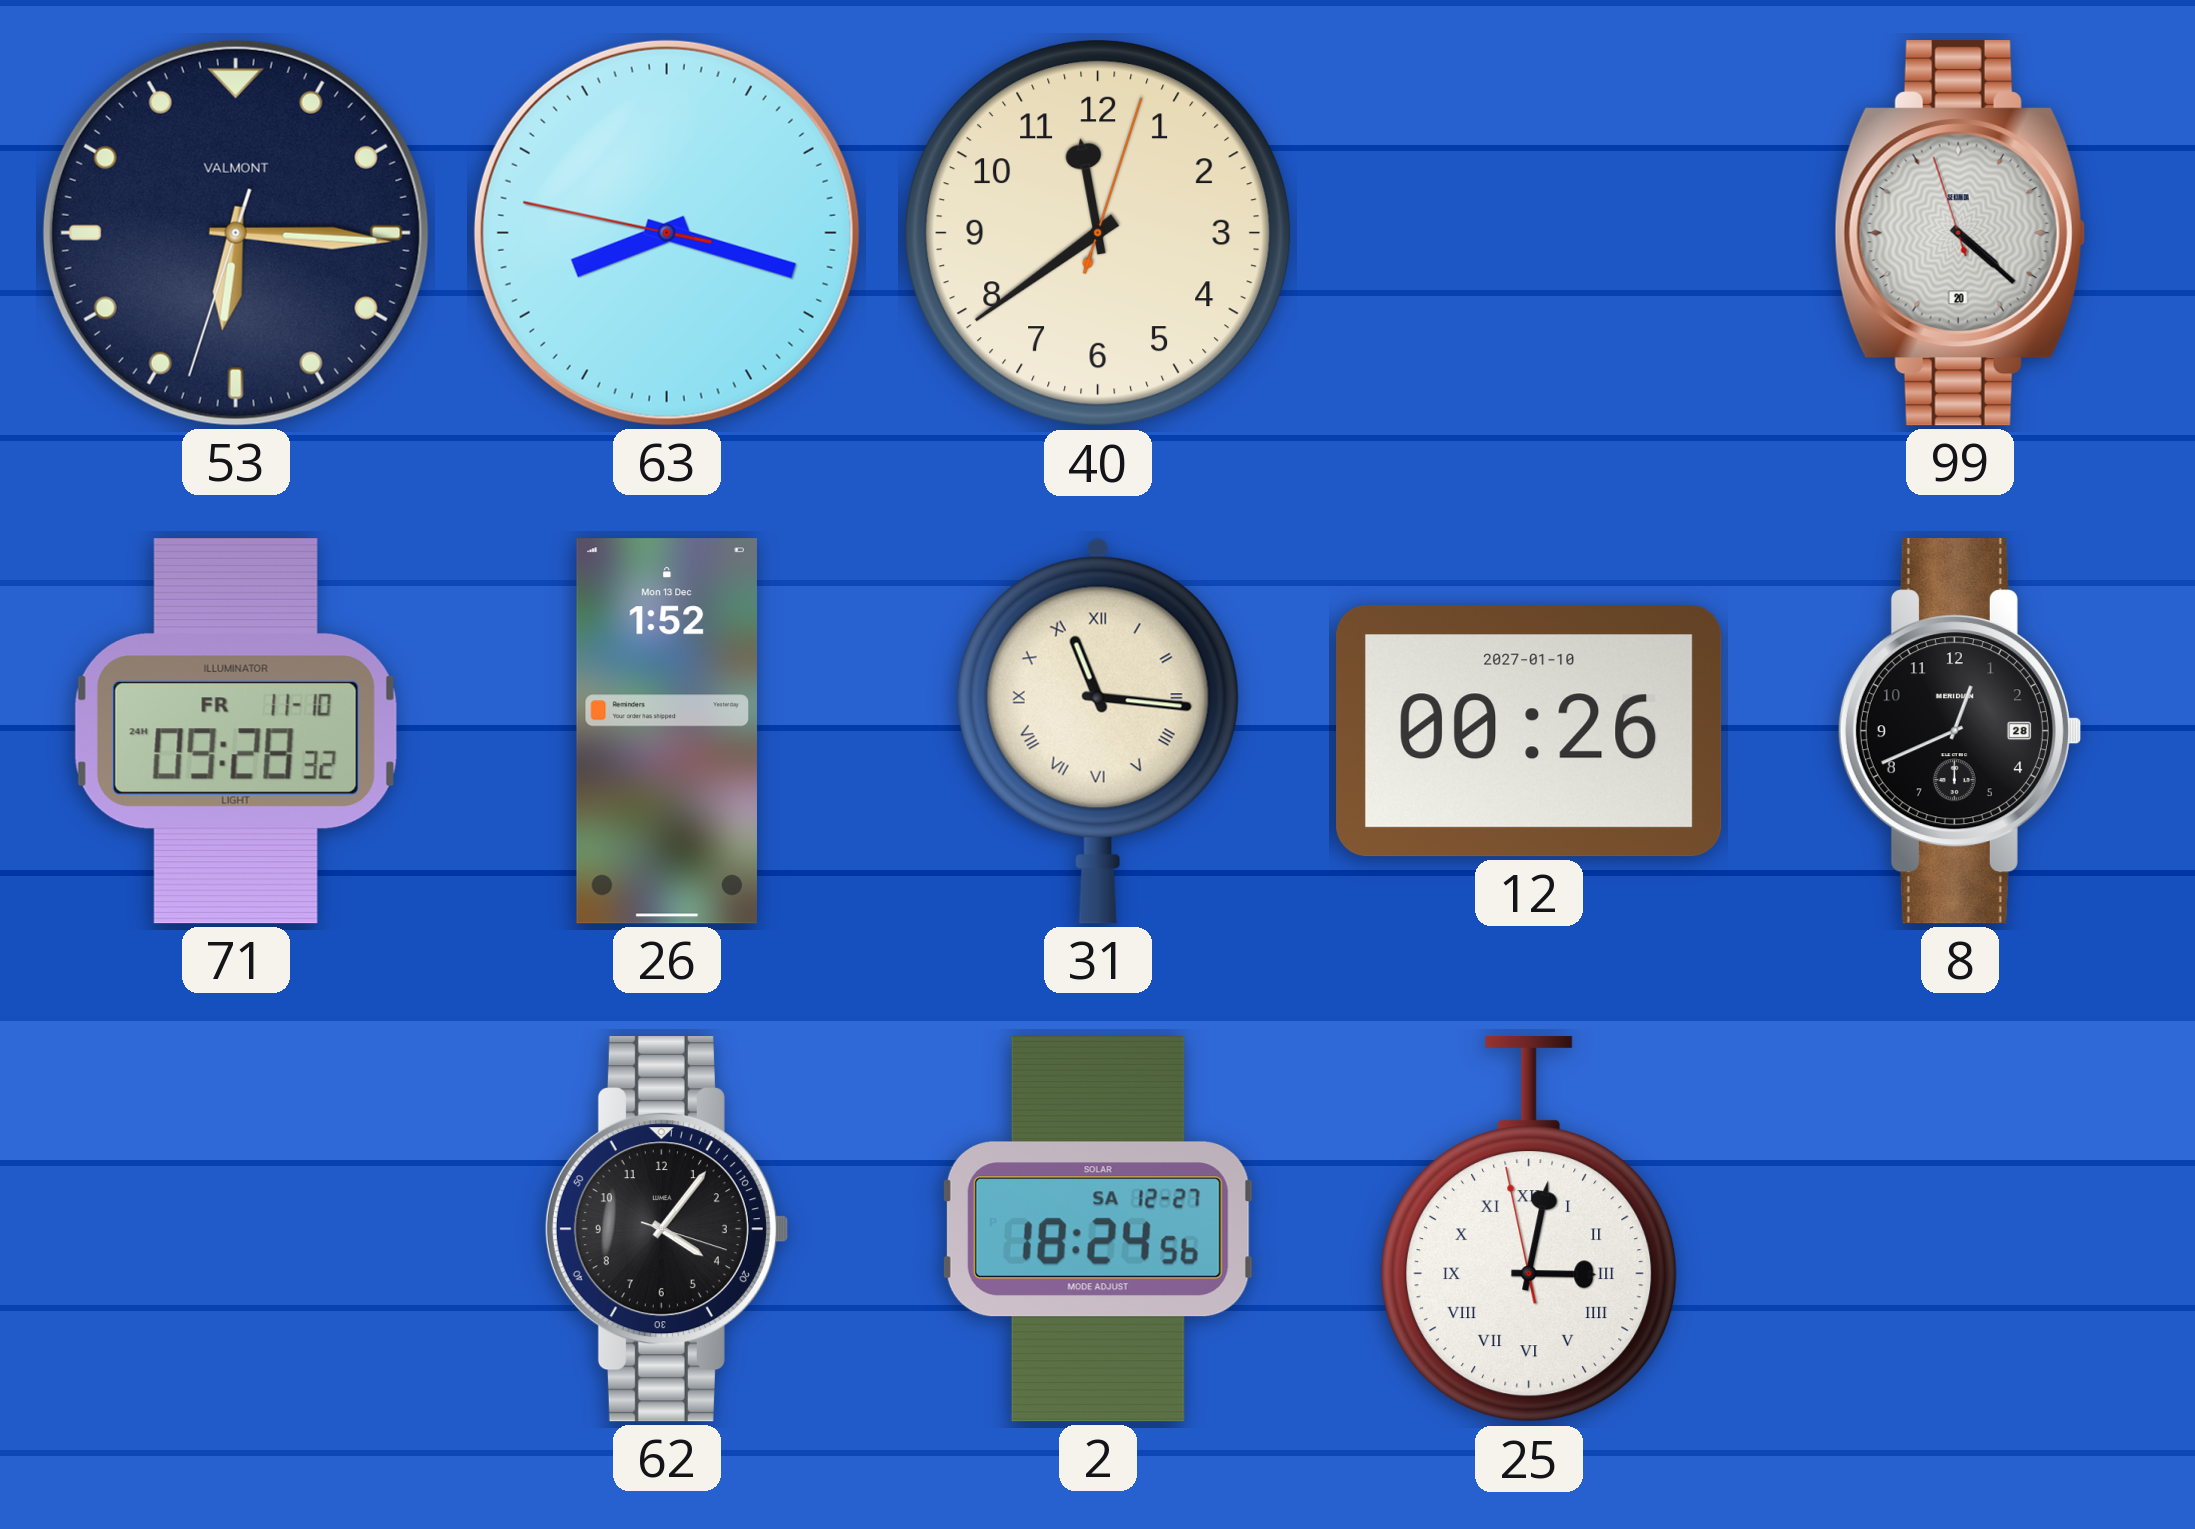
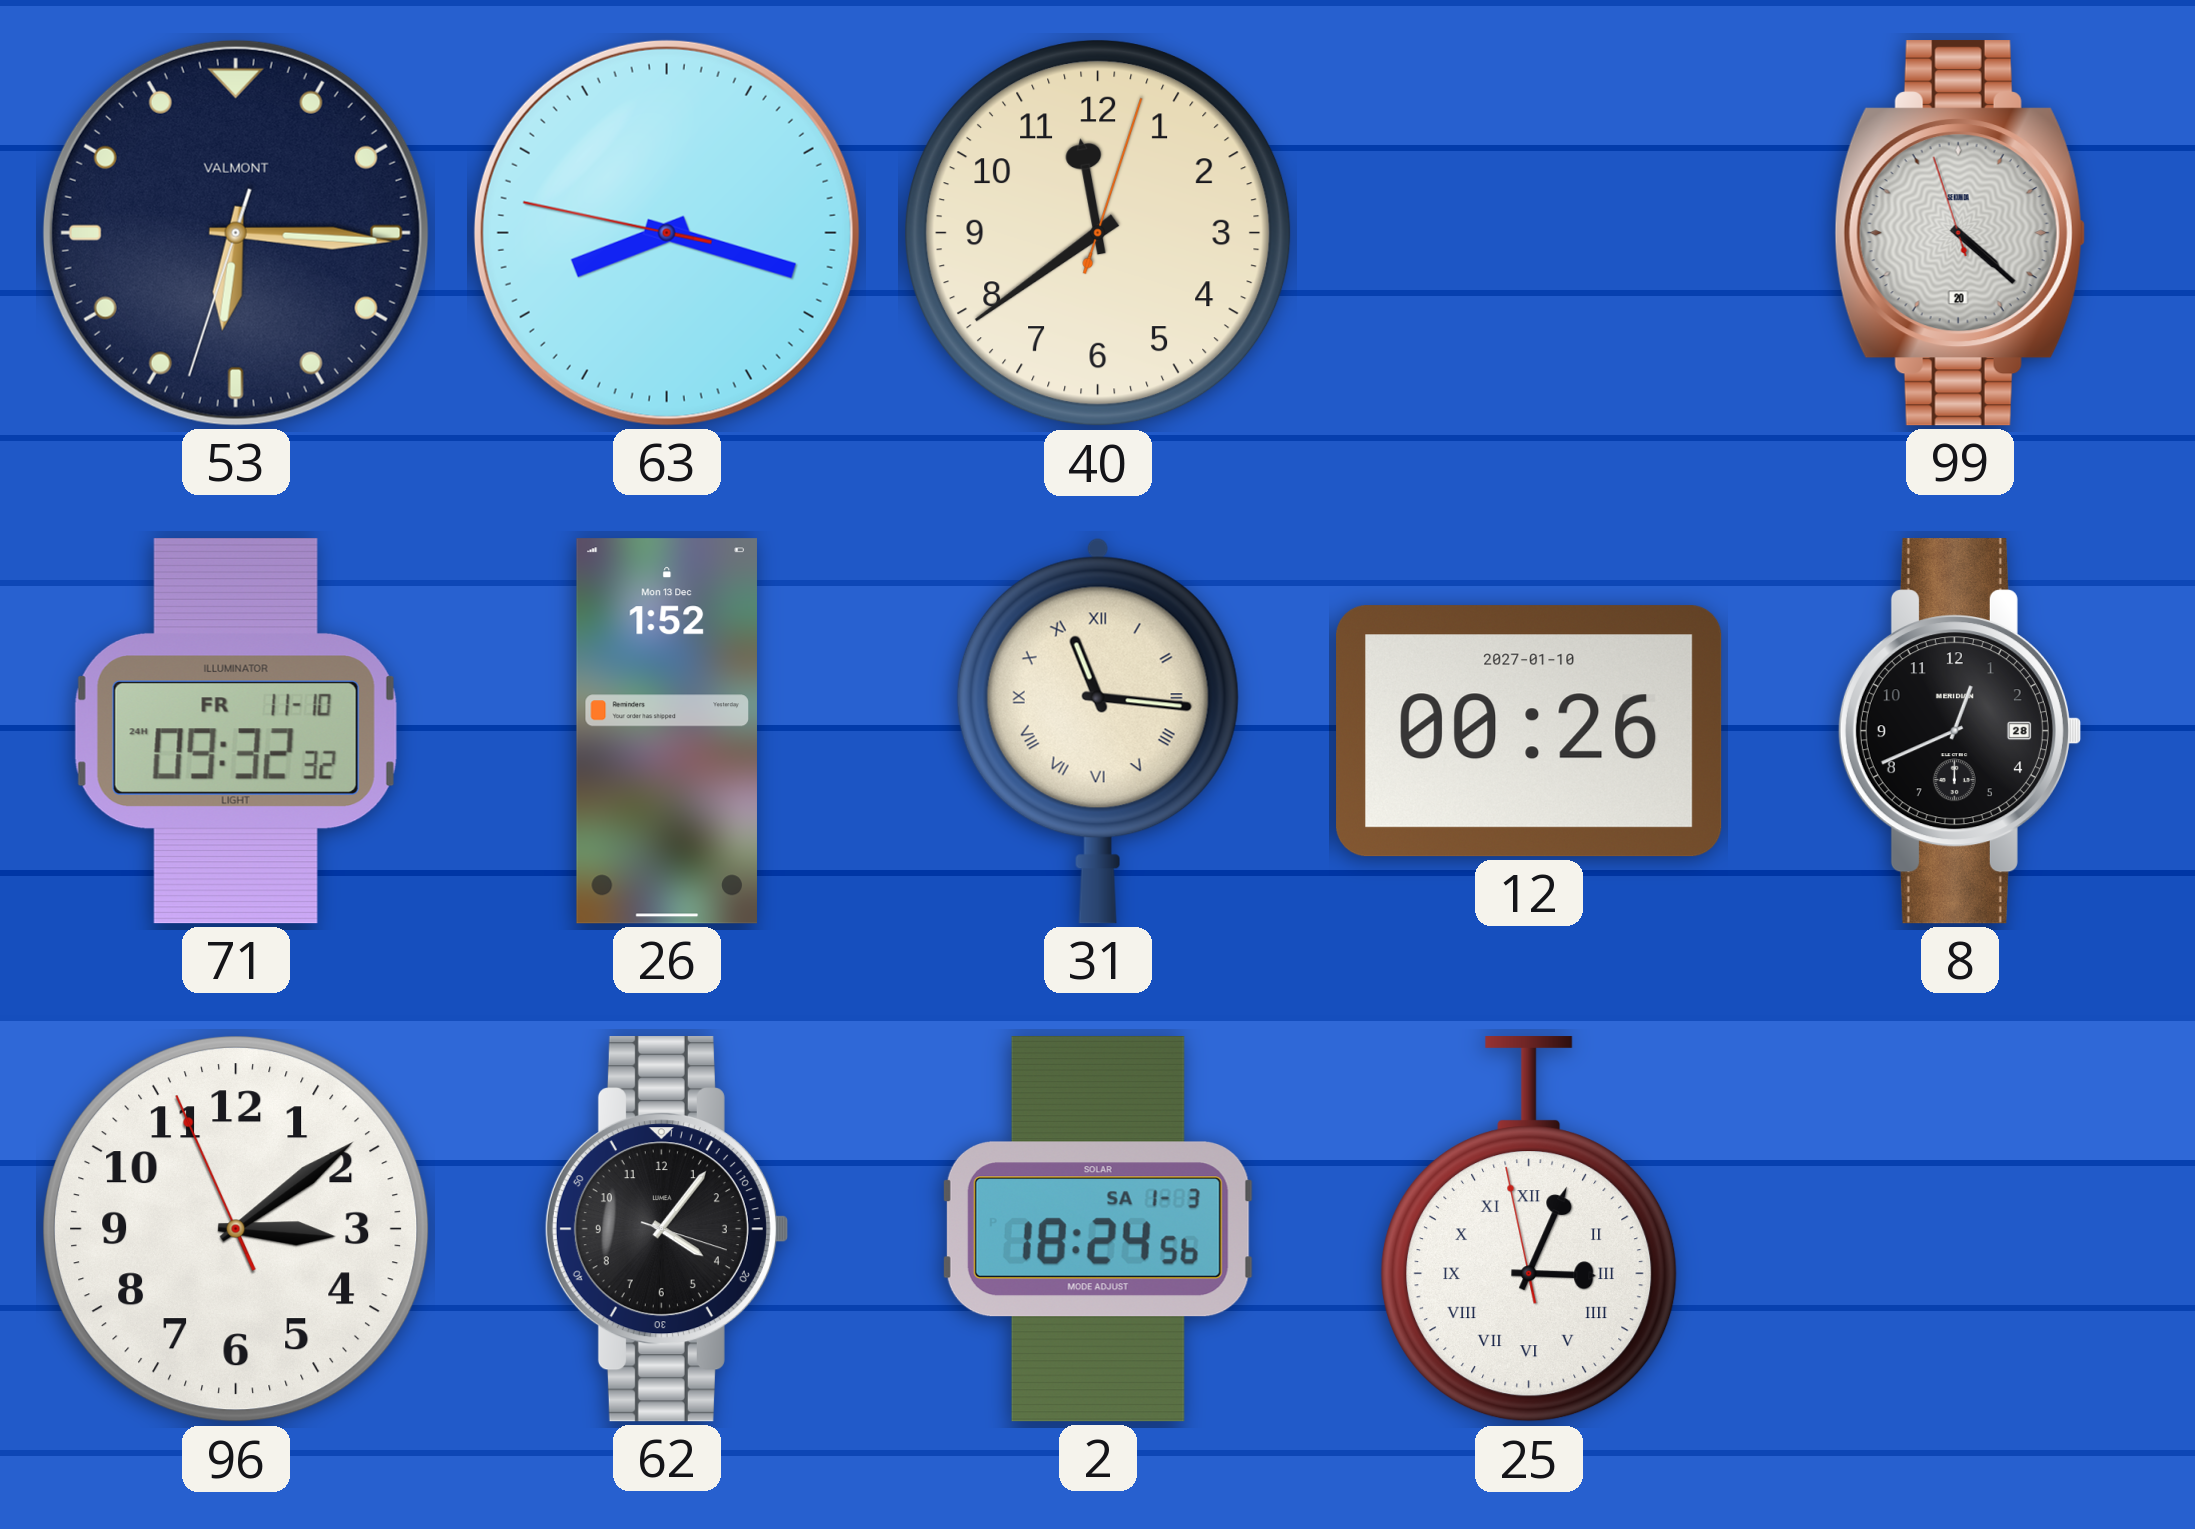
71: 09:28 -> 09:32 (236, 732)
96: none -> 3:08 (236, 1229)
2 date: SA 12-27 -> SA 1-3 (1098, 1229)
25: 3:01 -> 3:03 (1529, 1230)
